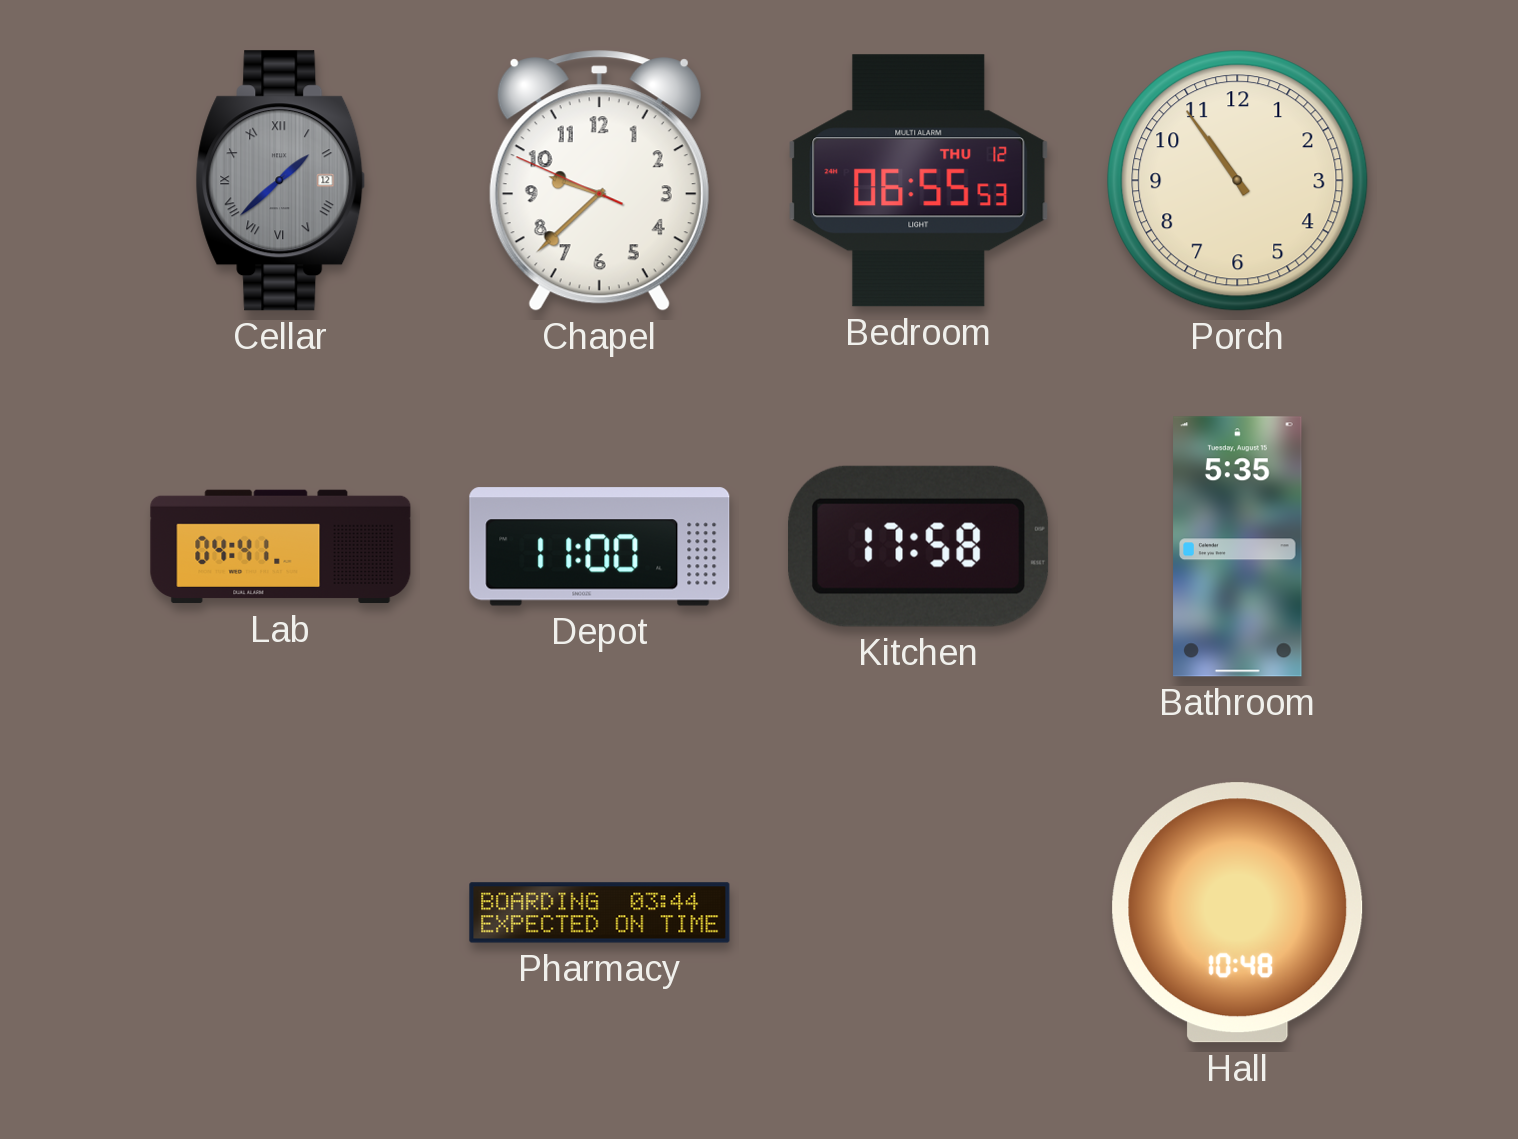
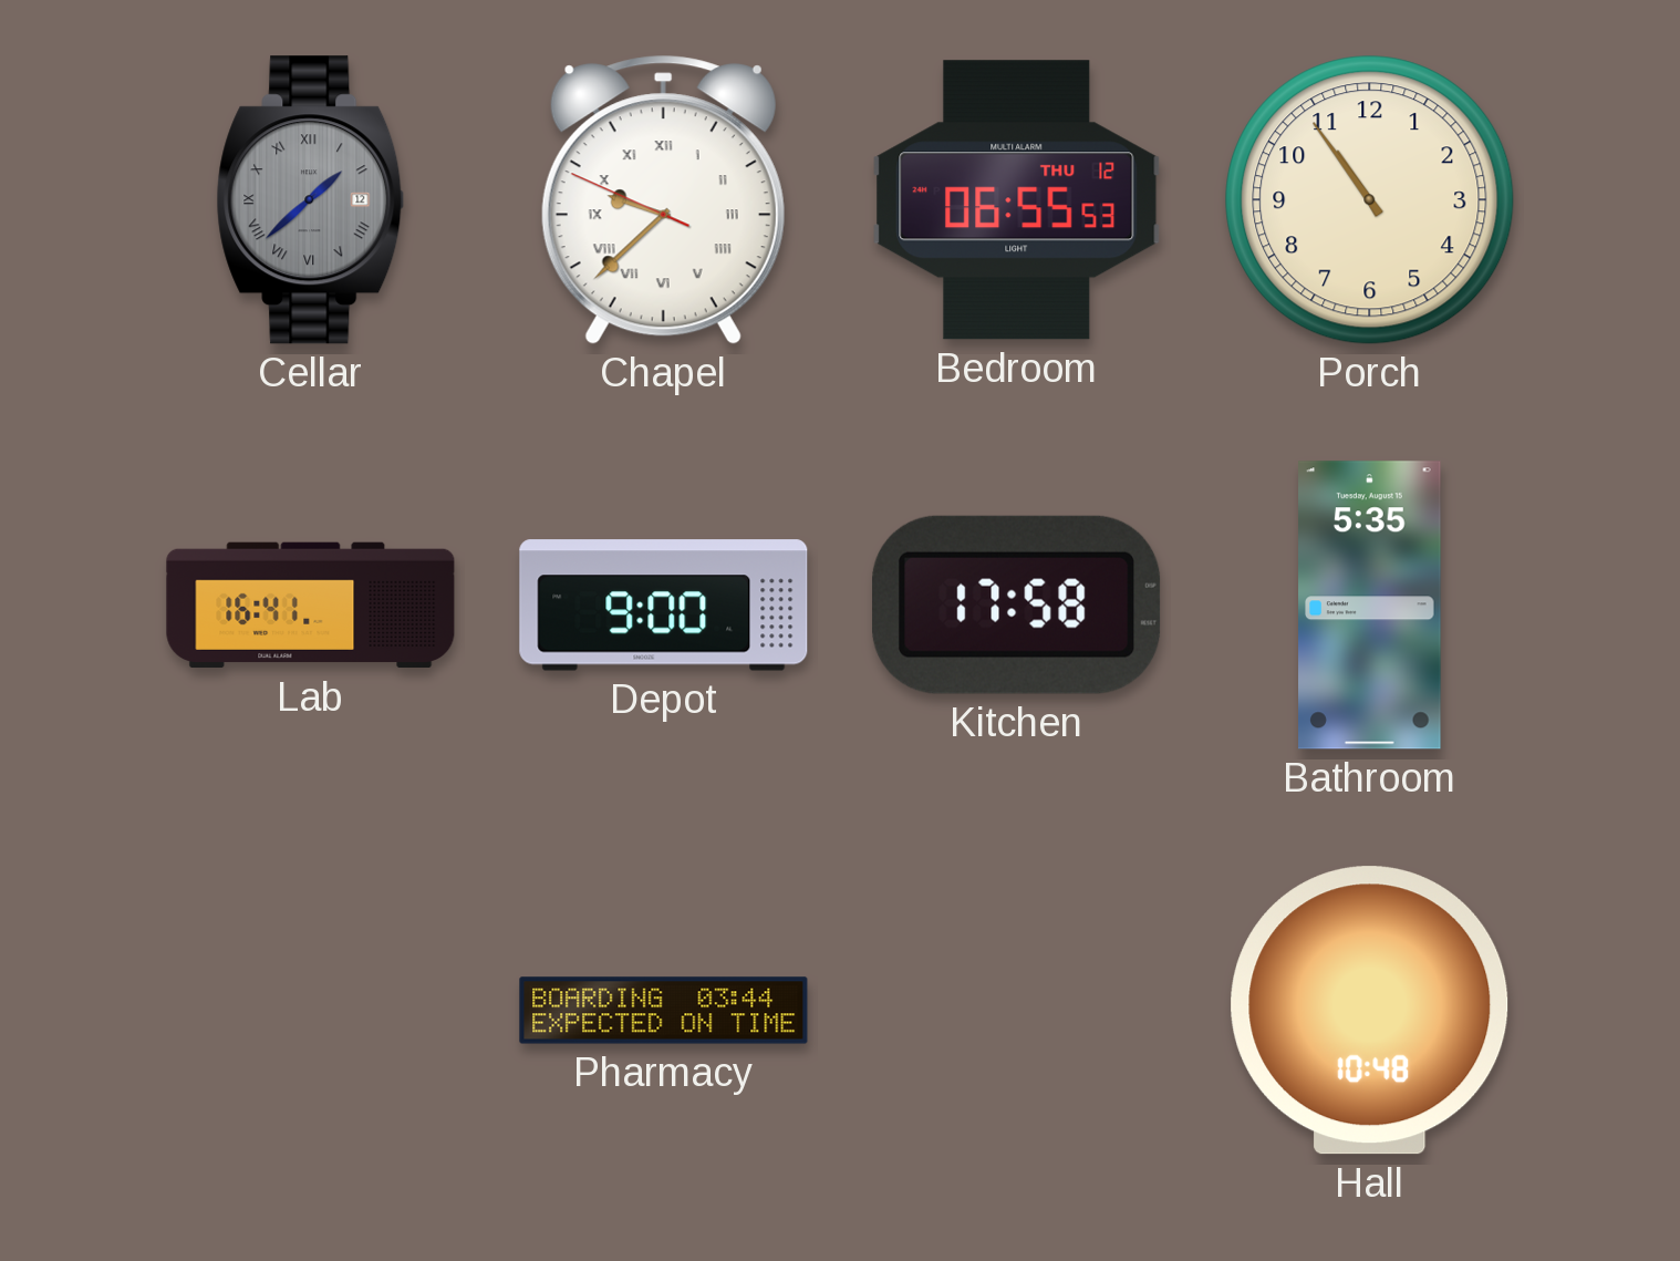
Chapel numerals: Arabic -> Roman (663, 200)
Lab: 04:41 -> 16:41 (311, 606)
Depot: 11:00 -> 9:00 (664, 606)
